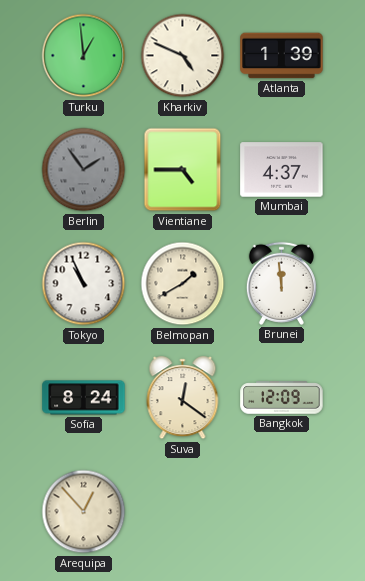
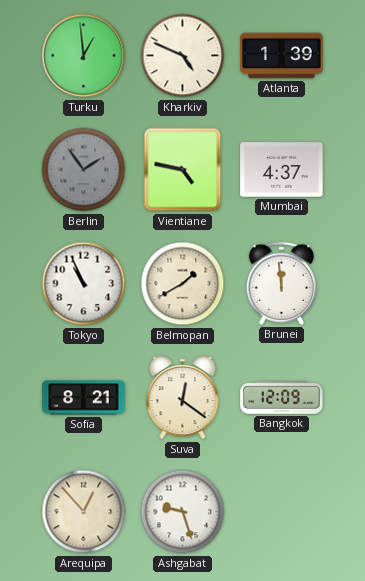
Vientiane: 4:45 -> 4:47 (183, 170)
Sofia: 8:24 -> 8:21 (84, 398)
Ashgabat: none -> 9:27 (183, 512)
